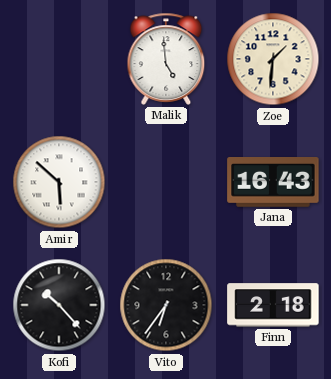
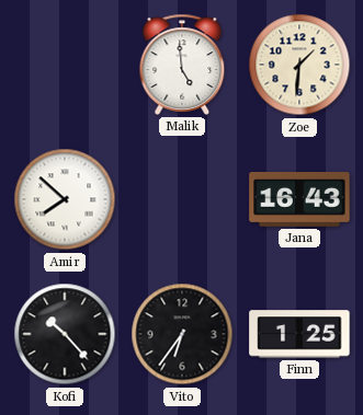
Amir: 5:52 -> 7:52 (65, 199)
Finn: 2:18 -> 1:25 (299, 334)
